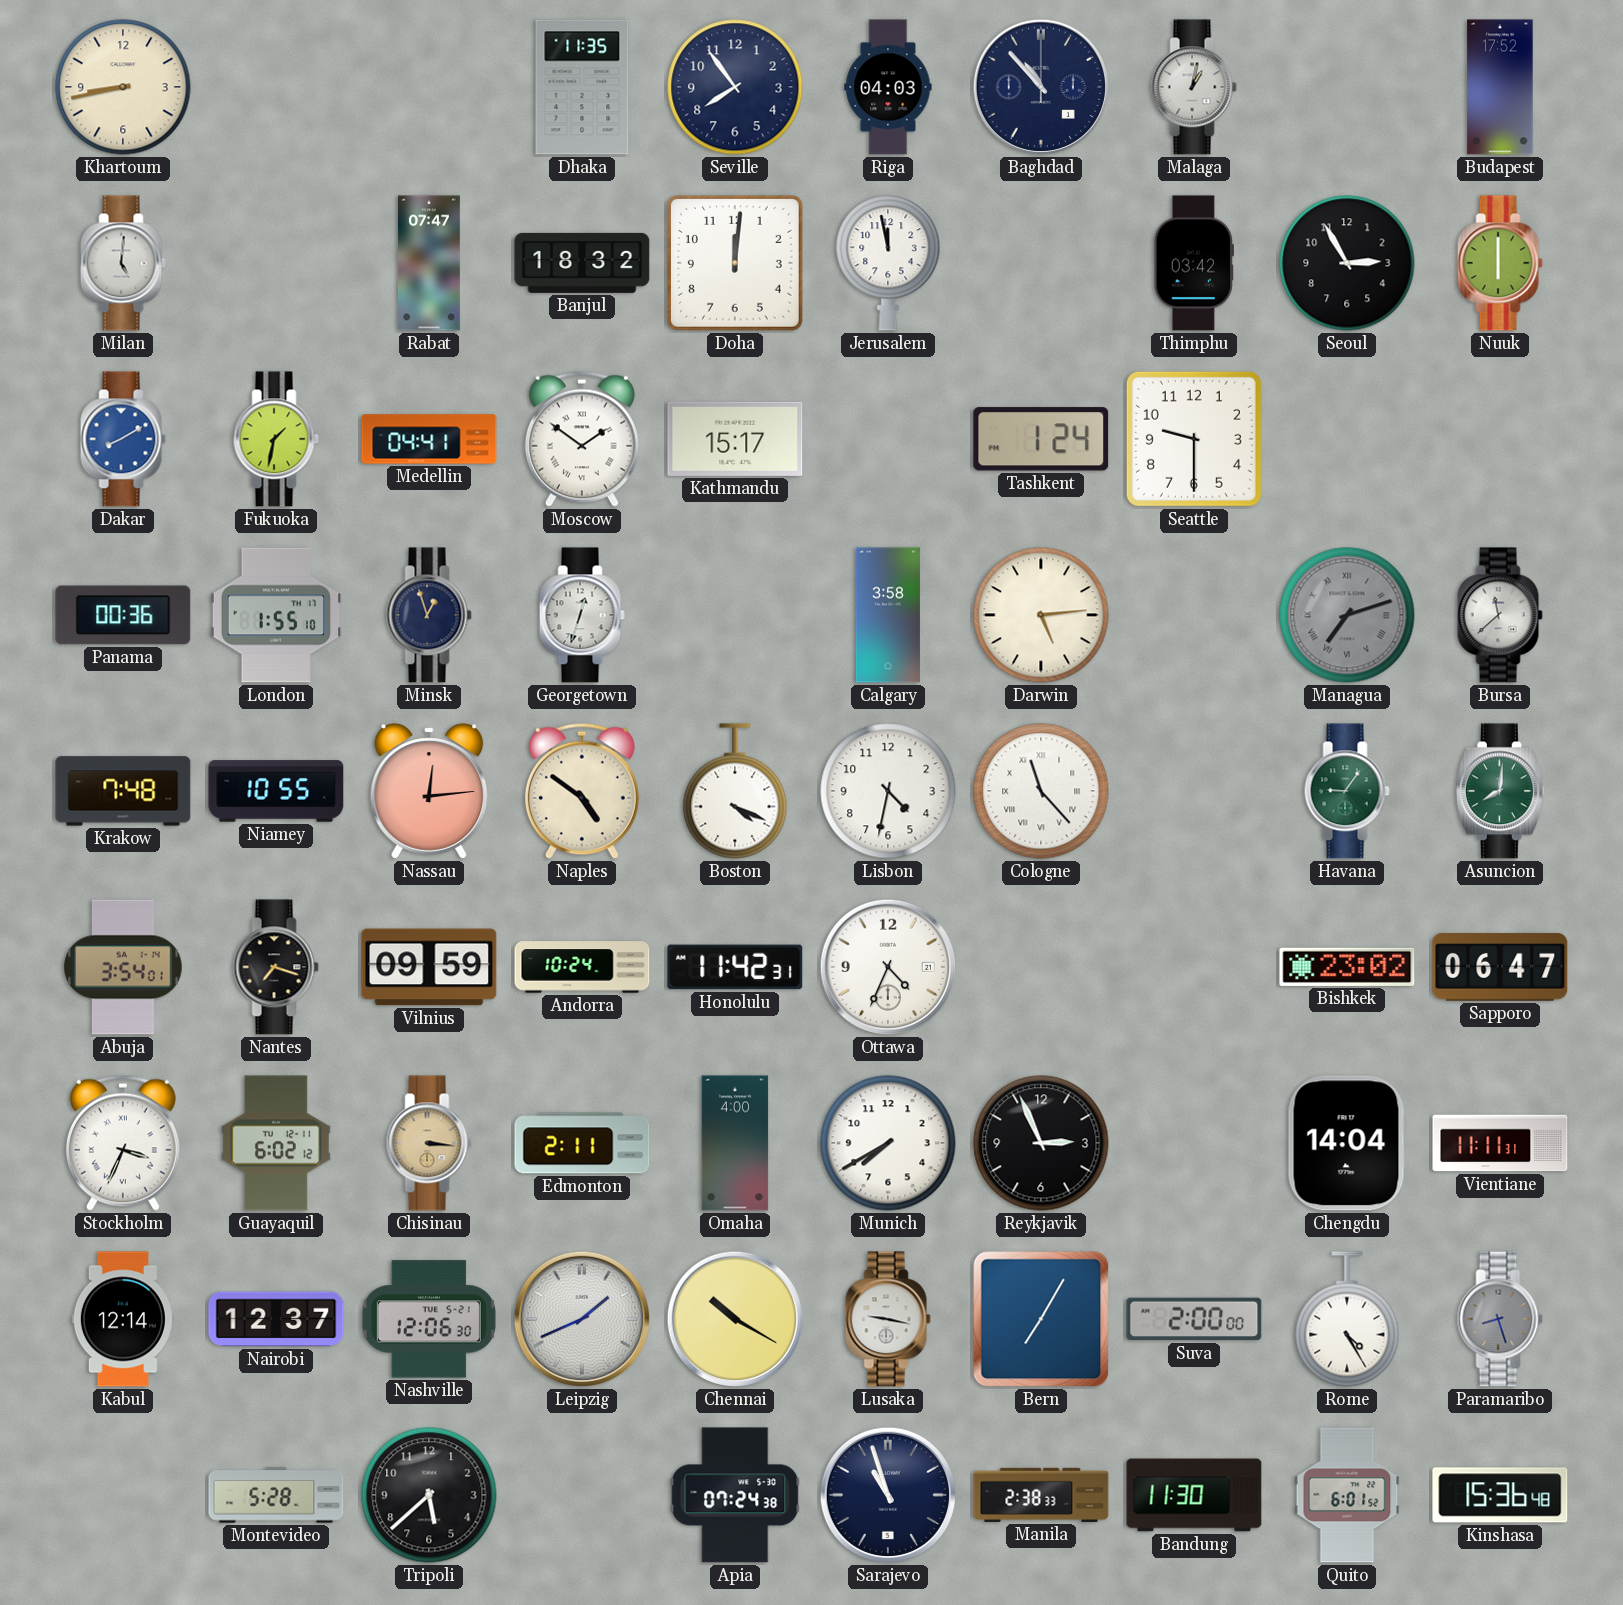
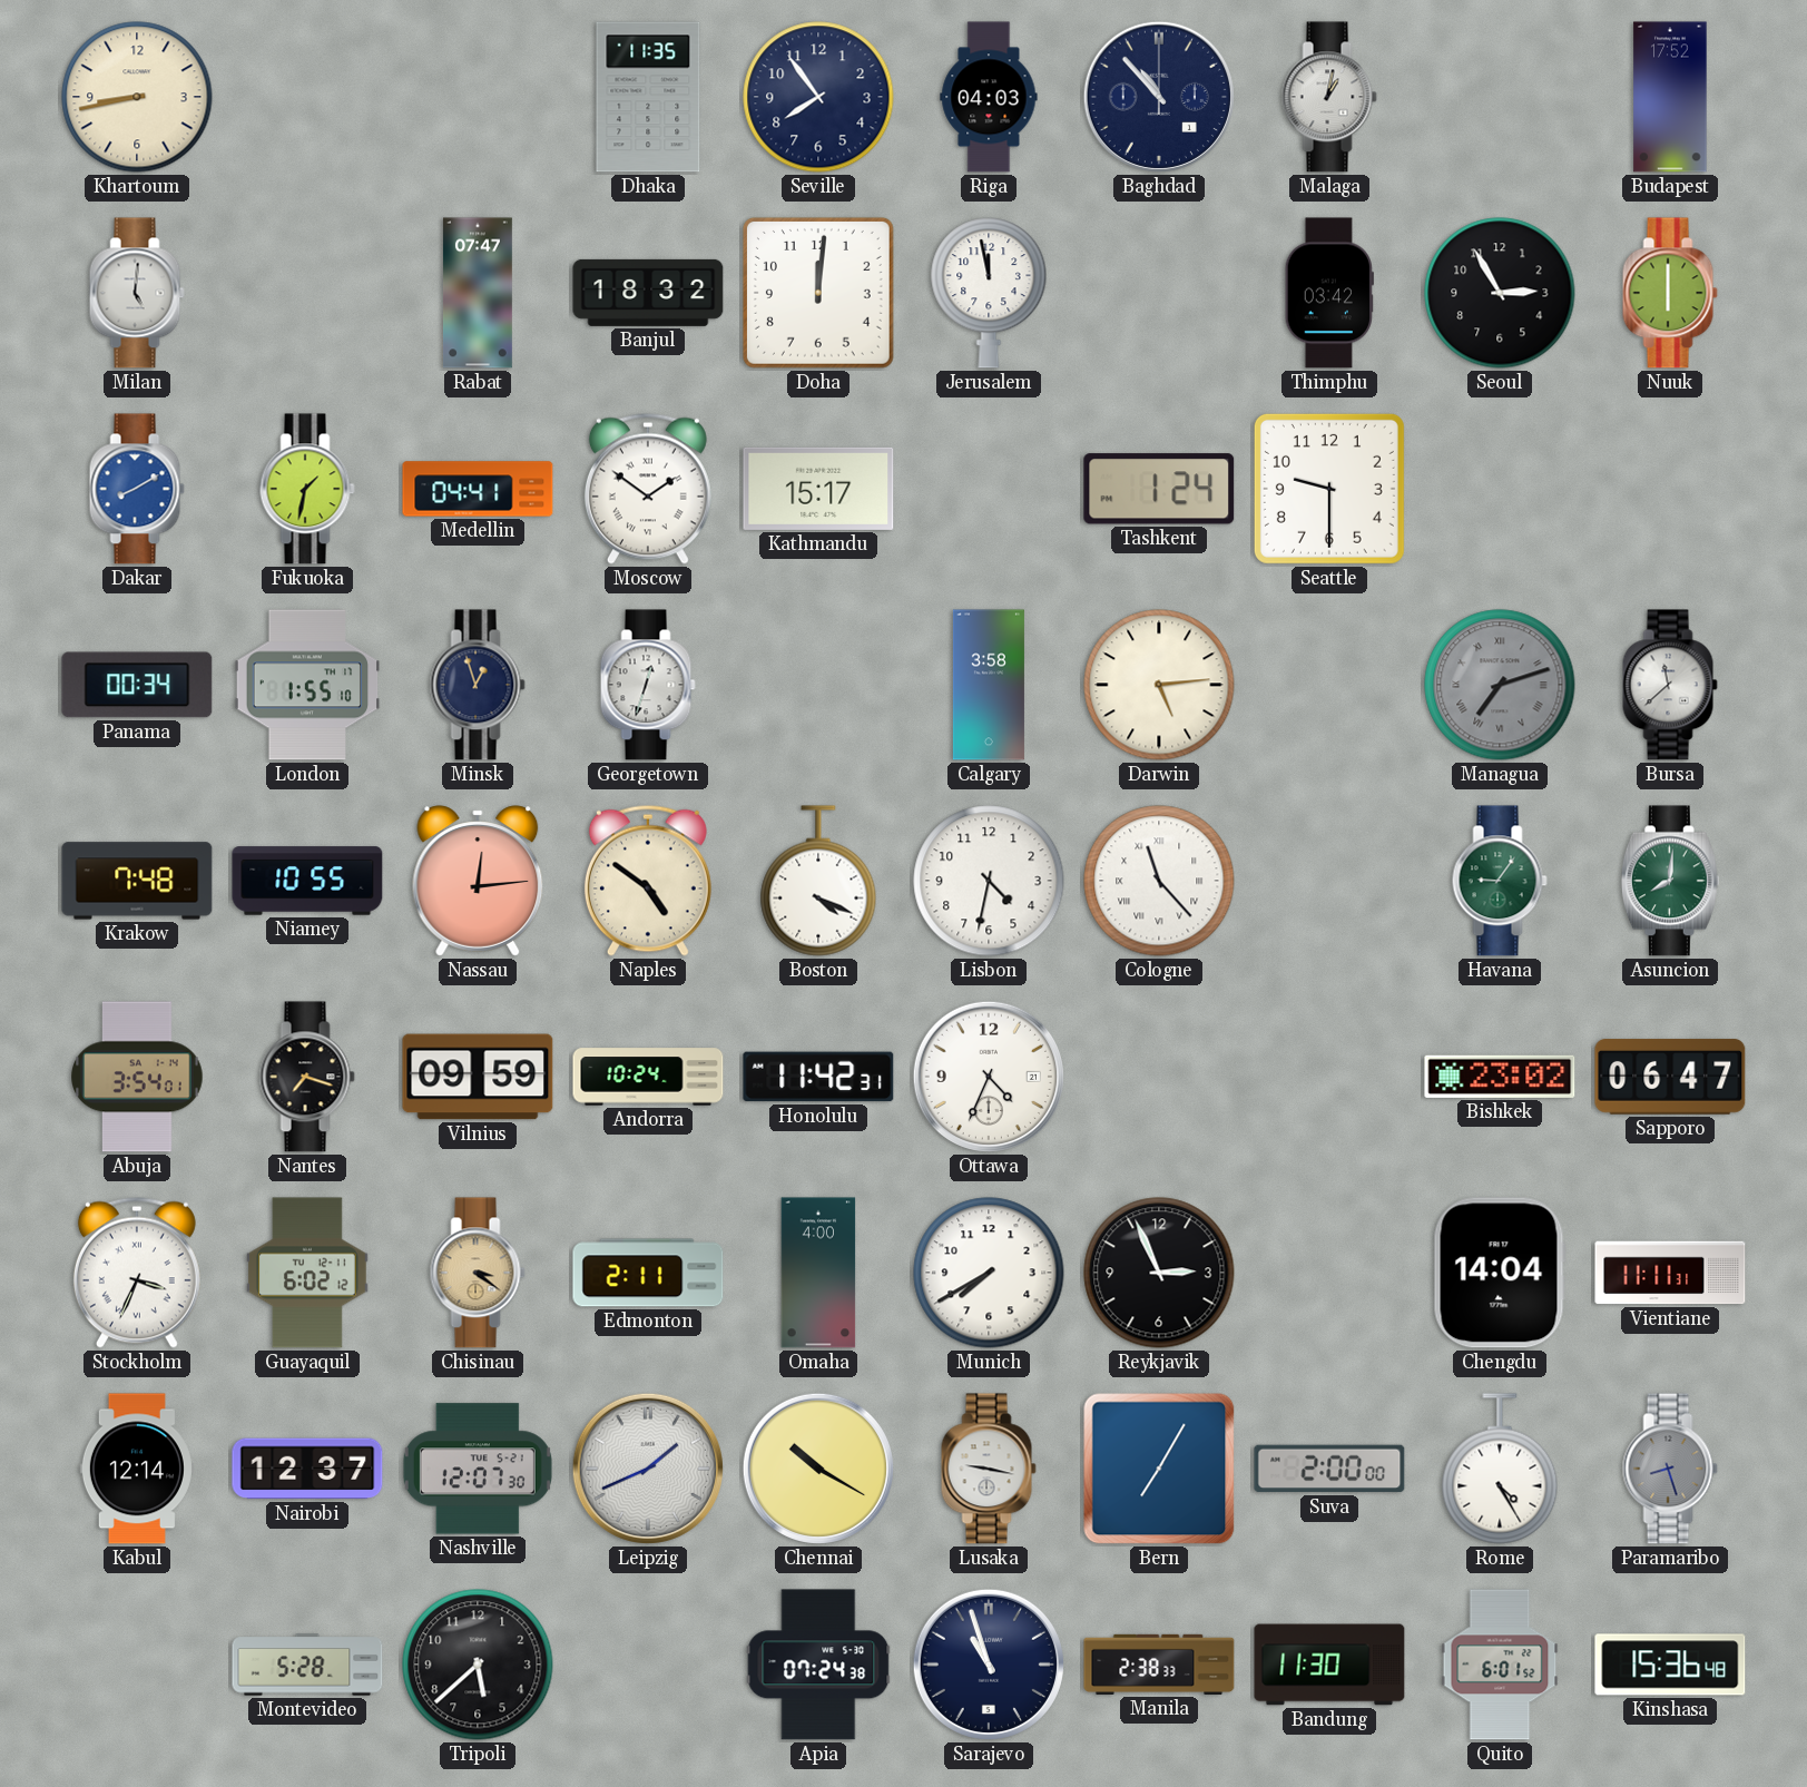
Panama: 00:36 -> 00:34 (137, 685)
Chisinau: 3:16 -> 3:21 (478, 1273)
Nashville: 12:06 -> 12:07 (478, 1469)
